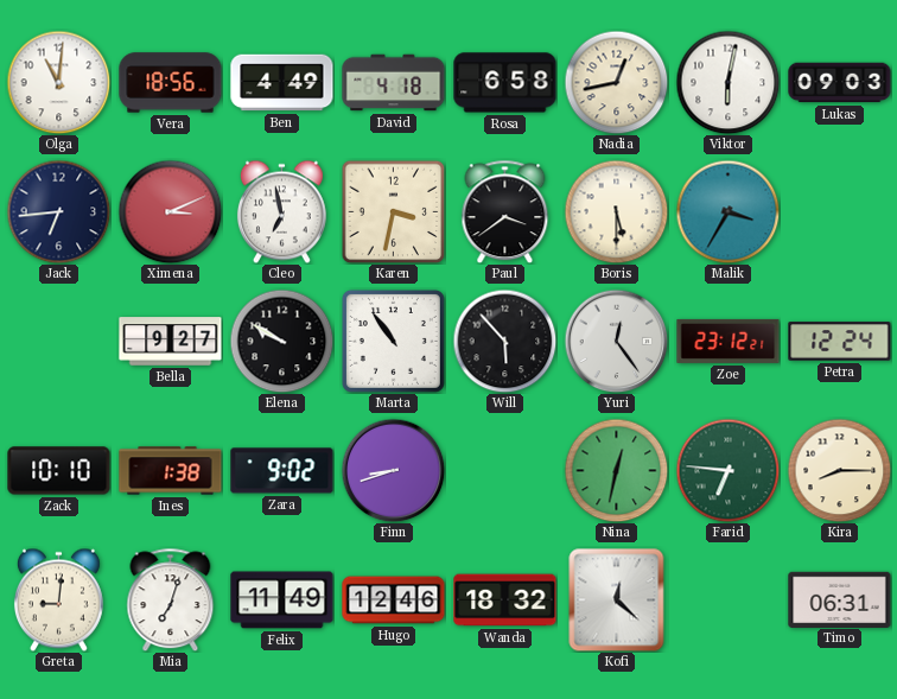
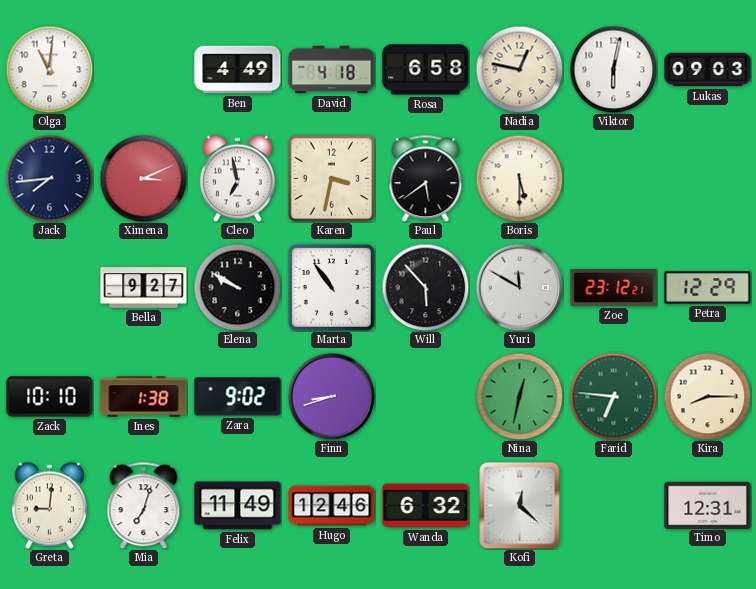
Vera: 18:56 -> none (171, 83)
Nadia: 12:43 -> 12:47 (519, 69)
Jack: 6:44 -> 7:44 (49, 178)
Paul: 3:39 -> 5:39 (426, 178)
Malik: 3:35 -> none (727, 211)
Yuri: 12:24 -> 11:50 (519, 287)
Petra: 12:24 -> 12:29 (708, 288)
Wanda: 18:32 -> 6:32 (426, 506)
Timo: 06:31 -> 12:31 (708, 505)
